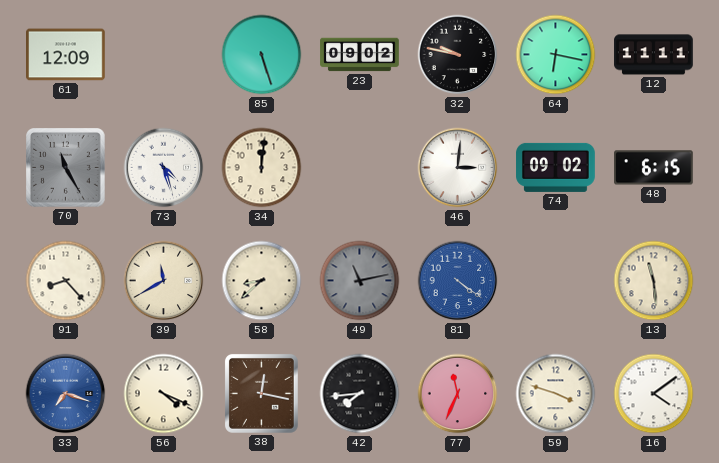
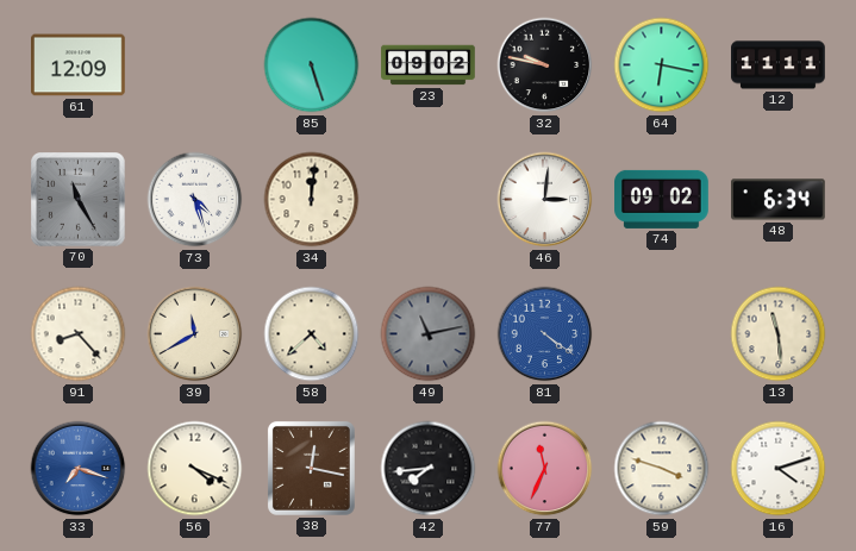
48: 6:15 -> 6:34 (779, 200)
58: 8:38 -> 4:38 (312, 334)
16: 4:09 -> 4:12 (779, 469)
